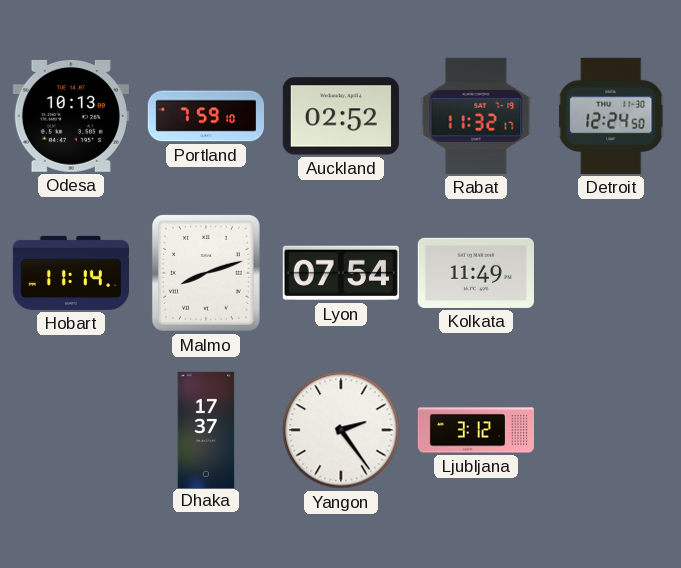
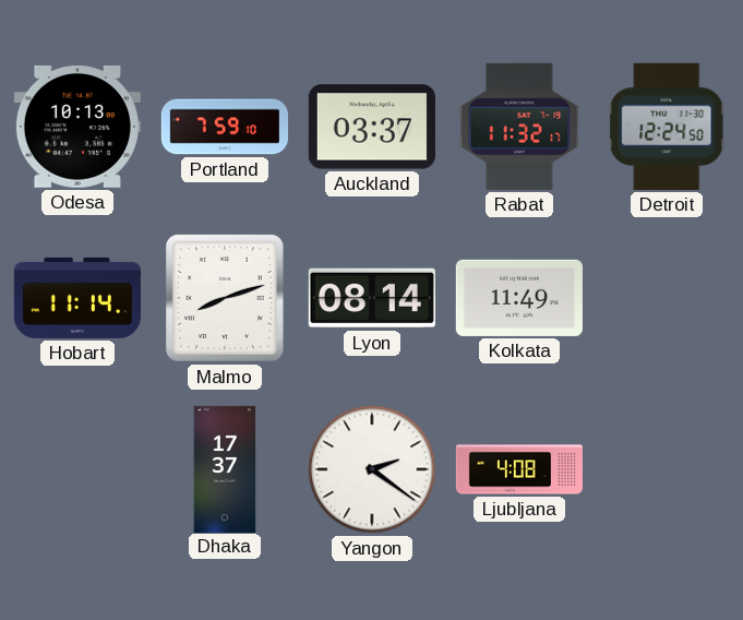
Auckland: 02:52 -> 03:37 (372, 127)
Lyon: 07:54 -> 08:14 (372, 298)
Yangon: 2:24 -> 2:21 (372, 469)
Ljubljana: 3:12 -> 4:08 (518, 469)
